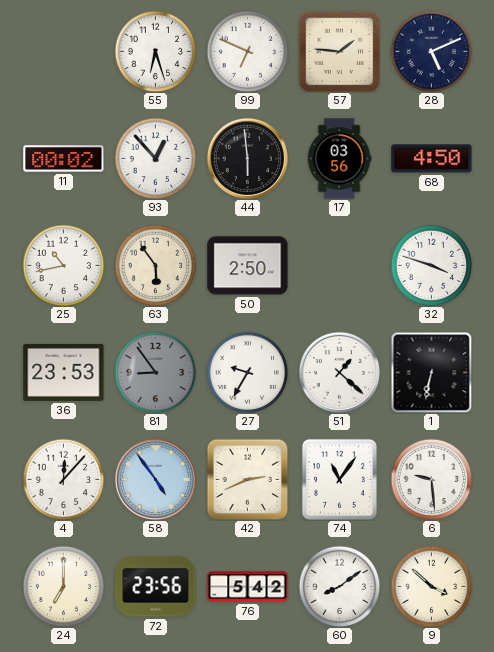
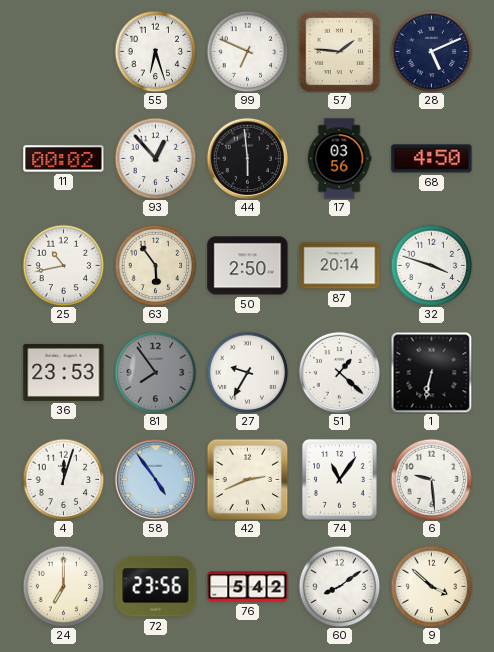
87: none -> 20:14 (340, 266)
81: 8:54 -> 7:54 (155, 372)
4: 12:07 -> 12:03 (63, 479)
